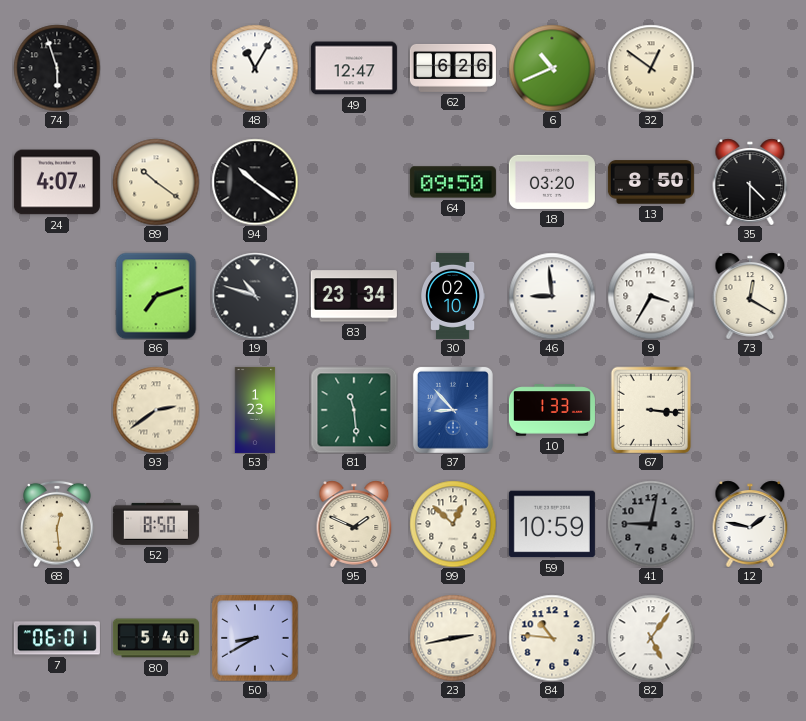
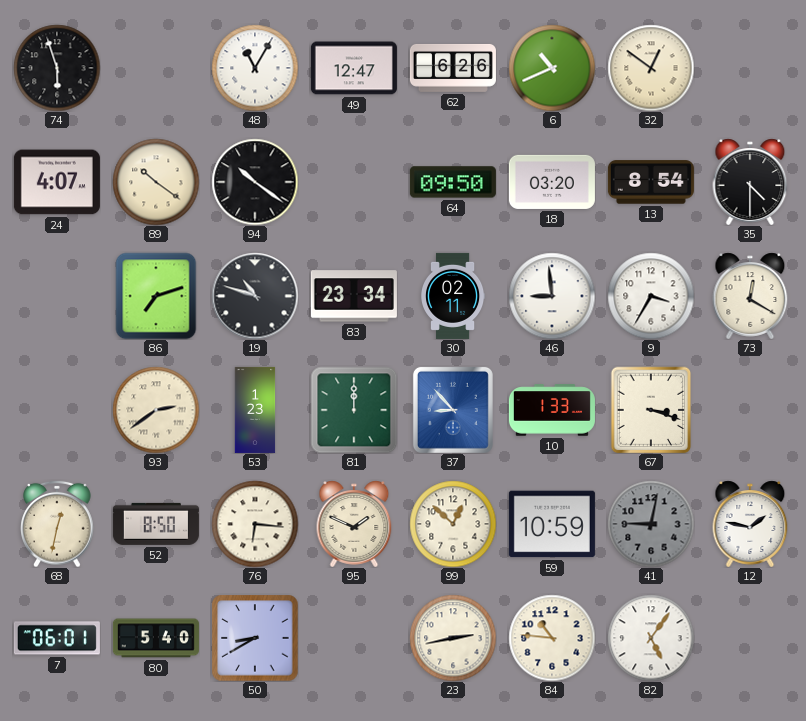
13: 8:50 -> 8:54 (651, 182)
30: 02:10 -> 02:11 (454, 296)
81: 11:29 -> 12:00 (354, 410)
67: 3:16 -> 3:18 (651, 410)
68: 12:29 -> 12:32 (57, 524)
76: none -> 6:16 (255, 524)
